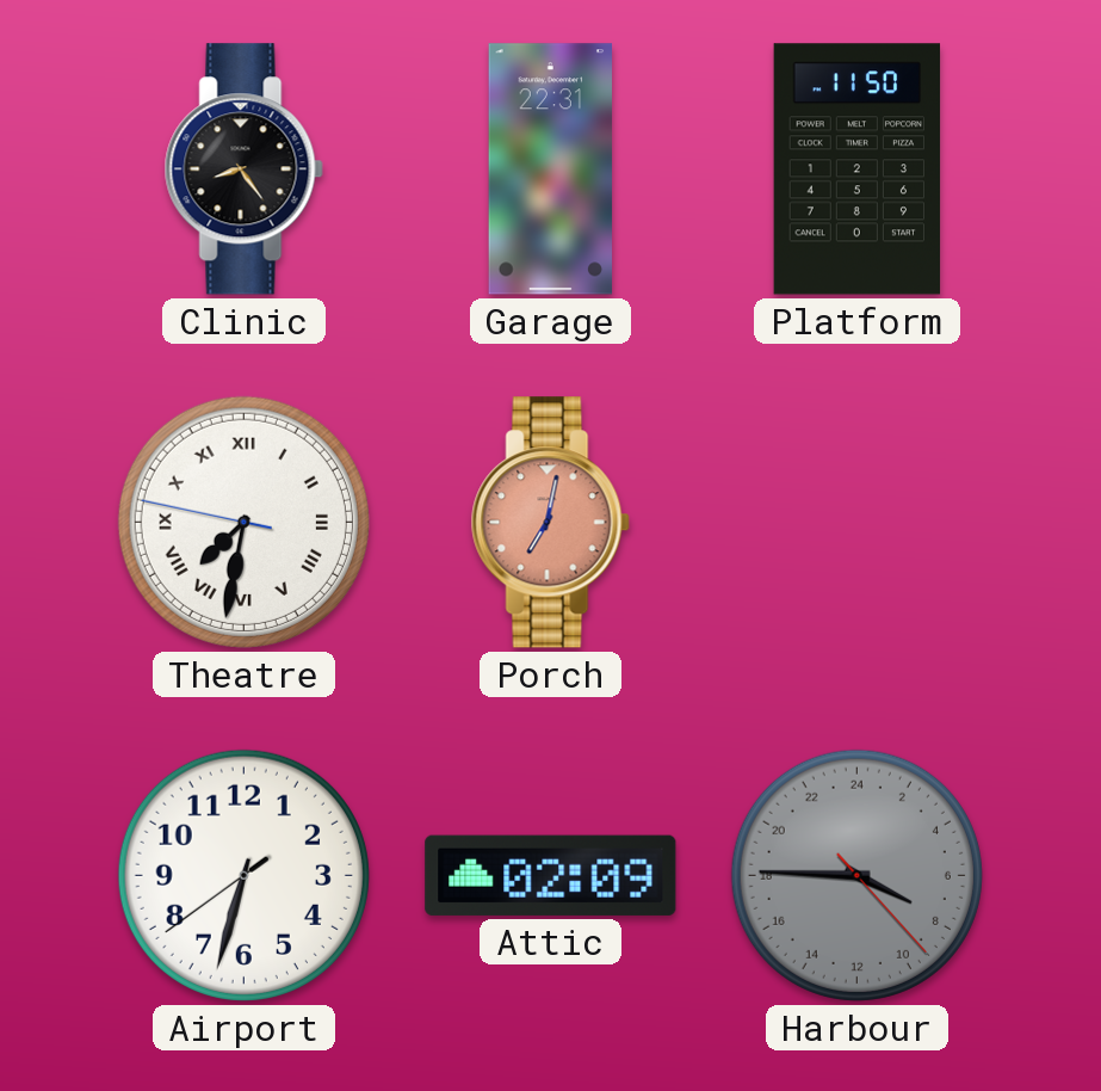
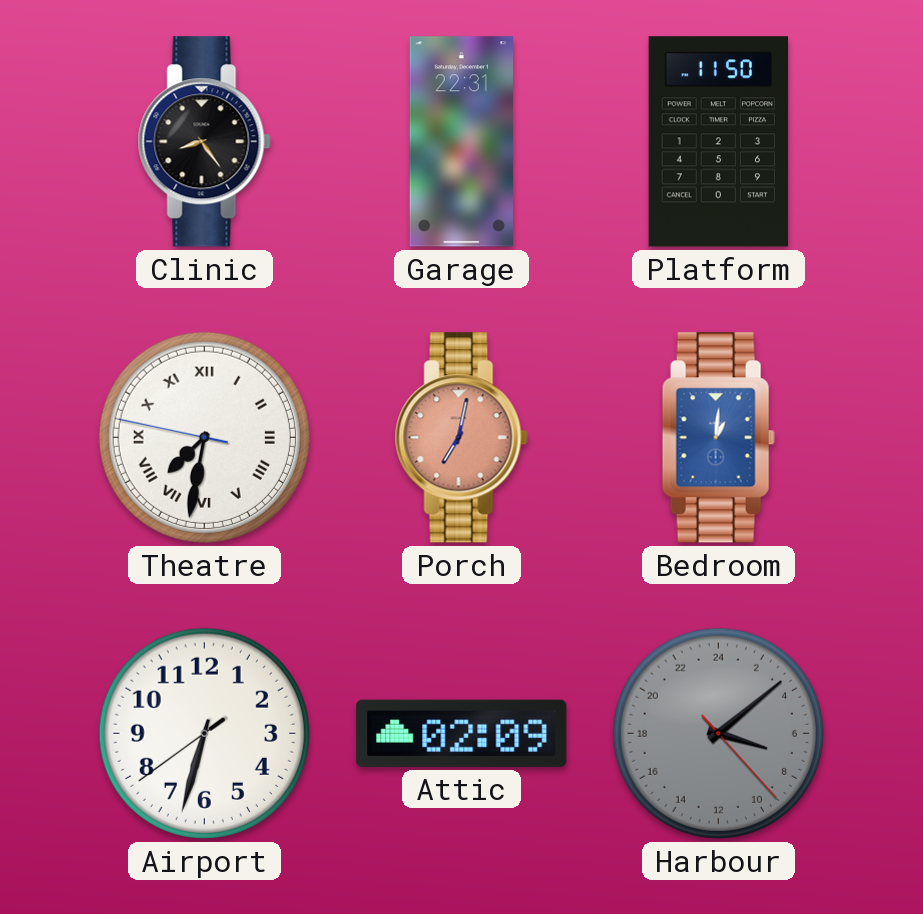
Bedroom: none -> 1:01 (718, 438)
Harbour: 7:45 -> 7:08 (718, 733)
